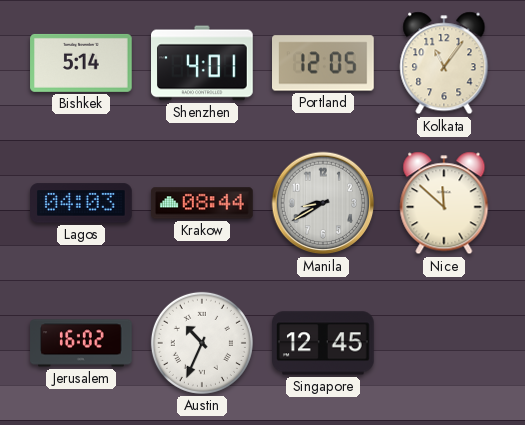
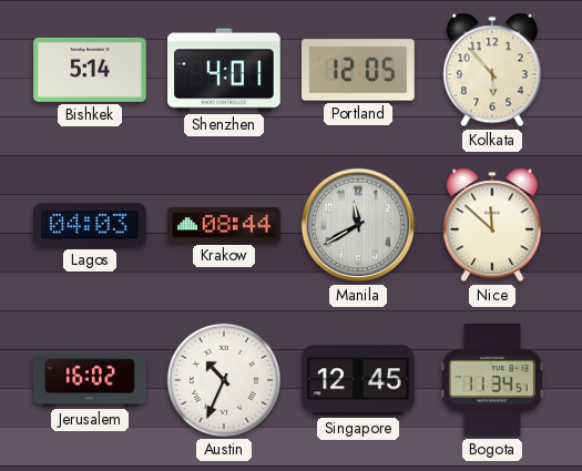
Kolkata: 11:06 -> 5:53 (492, 70)
Manila: 8:40 -> 11:40 (358, 225)
Bogota: none -> 11:34 (492, 381)
